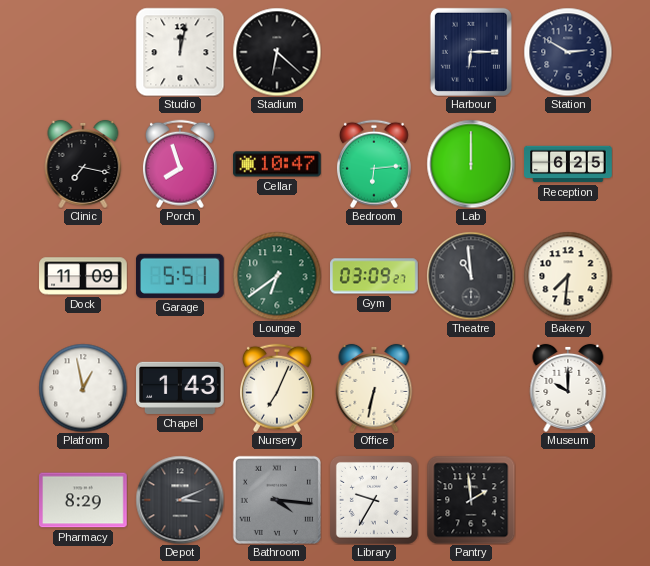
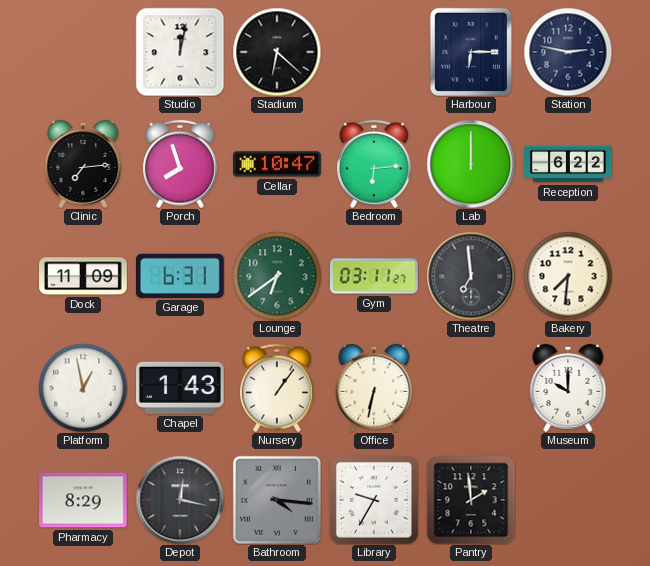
Station: 2:50 -> 2:47 (568, 52)
Clinic: 7:17 -> 7:14 (83, 164)
Reception: 6:25 -> 6:22 (568, 164)
Garage: 5:51 -> 6:31 (181, 276)
Gym: 03:09 -> 03:11 (374, 276)
Theatre: 10:59 -> 6:59 (471, 276)
Nursery: 7:04 -> 1:06 (277, 388)
Depot: 3:11 -> 12:17 (180, 500)
